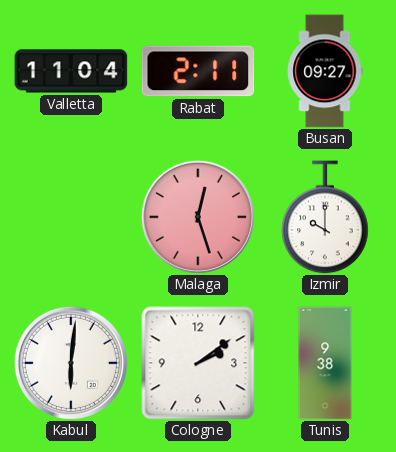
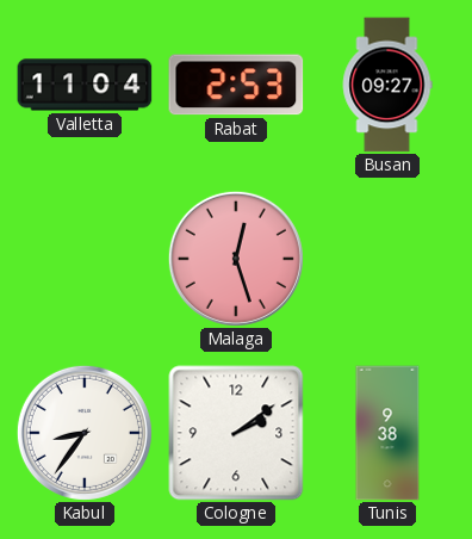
Rabat: 2:11 -> 2:53 (236, 85)
Izmir: 10:00 -> none (325, 217)
Kabul: 6:01 -> 8:36 (85, 433)
